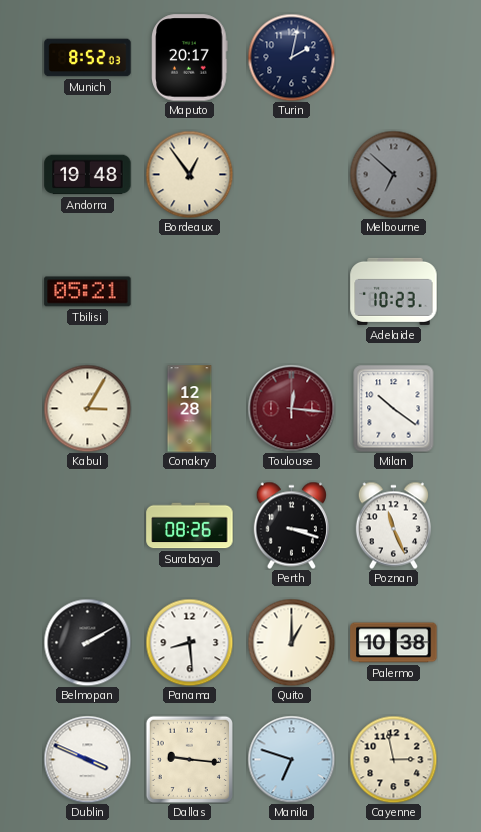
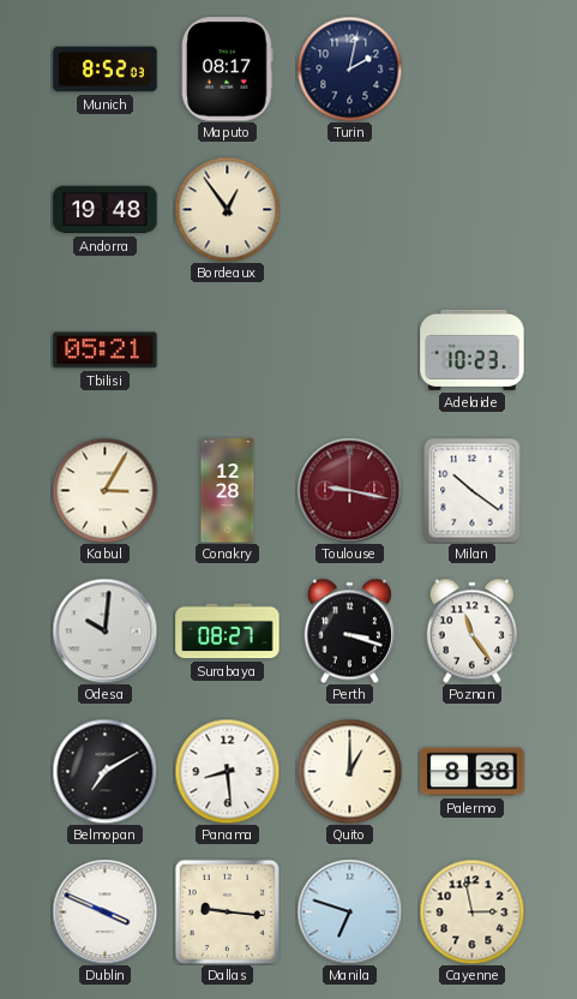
Maputo: 20:17 -> 08:17 (228, 70)
Melbourne: 6:52 -> none (393, 174)
Toulouse: 12:16 -> 9:17 (349, 490)
Odesa: none -> 10:01 (104, 630)
Surabaya: 08:26 -> 08:27 (228, 632)
Poznan: 11:26 -> 11:24 (471, 630)
Belmopan: 2:10 -> 7:10 (104, 771)
Palermo: 10:38 -> 8:38 (473, 772)
